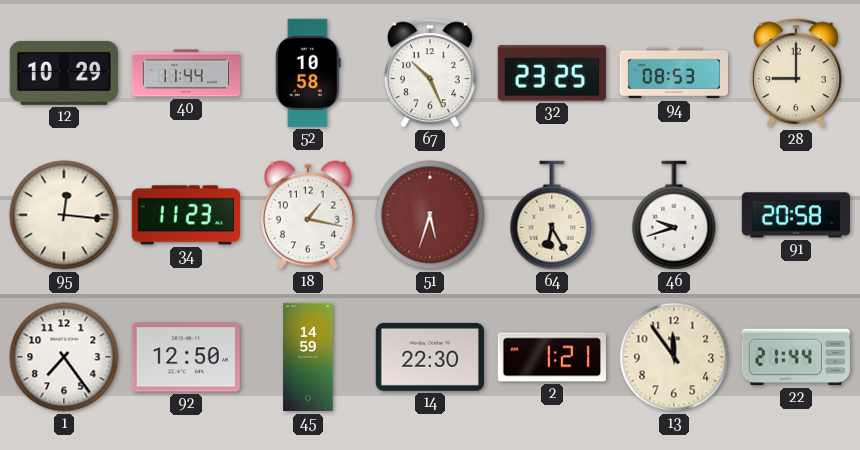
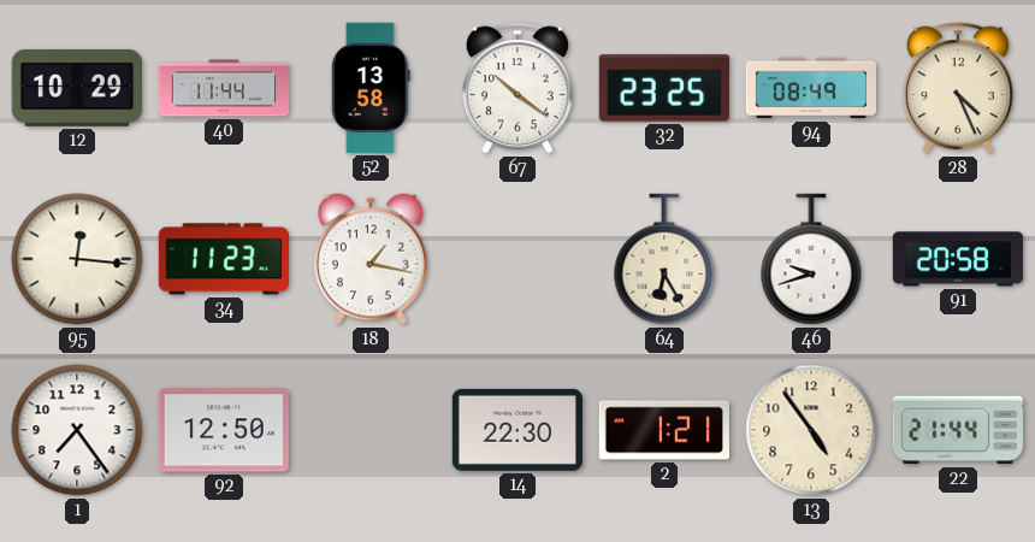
52: 10:58 -> 13:58 (371, 88)
67: 10:26 -> 10:21 (517, 88)
94: 08:53 -> 08:49 (810, 88)
28: 9:00 -> 4:26 (958, 88)
51: 5:33 -> none (430, 215)
45: 14:59 -> none (308, 357)
13: 11:54 -> 4:54 (811, 430)
